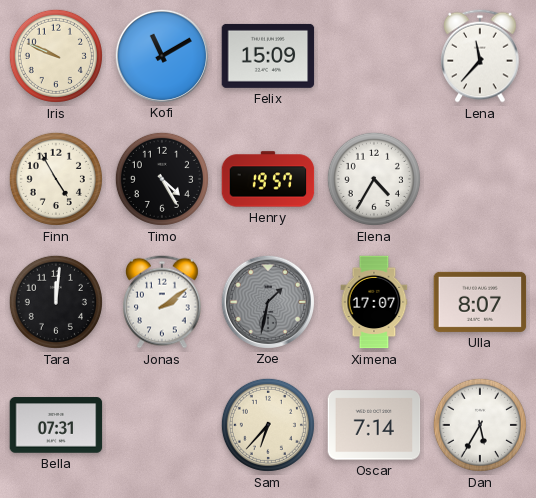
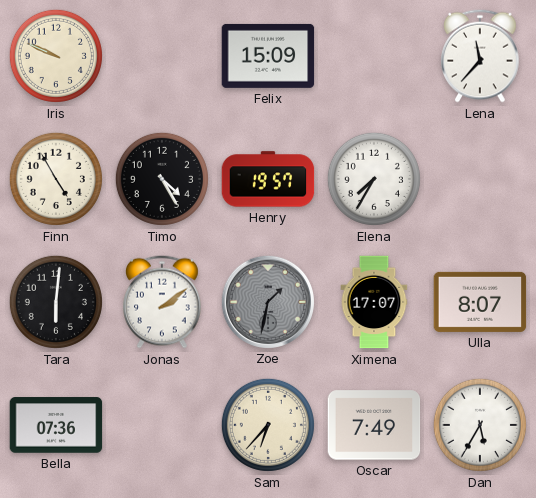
Kofi: 11:10 -> none (161, 55)
Elena: 4:35 -> 7:35 (374, 179)
Tara: 12:01 -> 6:01 (56, 302)
Bella: 07:31 -> 07:36 (56, 425)
Oscar: 7:14 -> 7:49 (374, 425)
